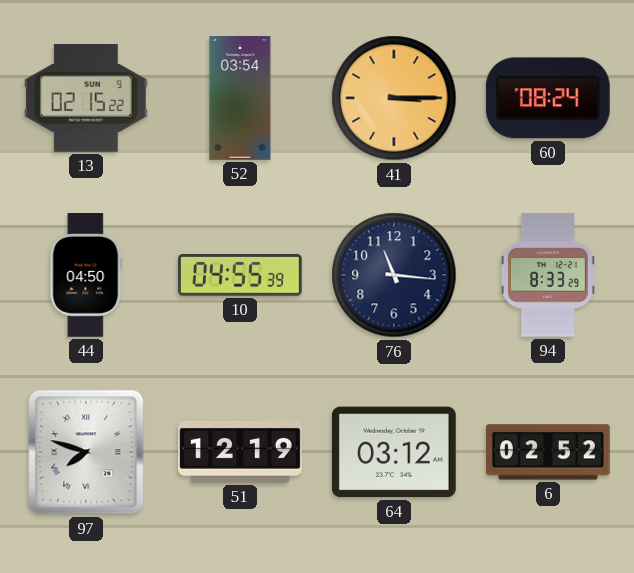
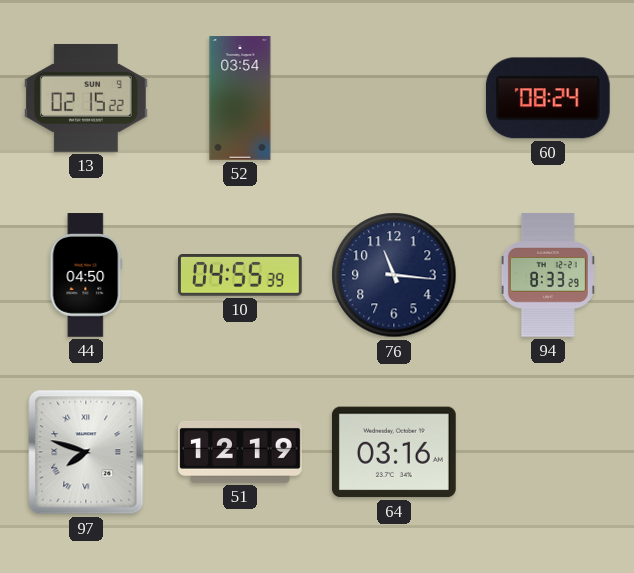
41: 3:15 -> none (394, 98)
64: 03:12 -> 03:16 (394, 452)
6: 02:52 -> none (549, 452)
